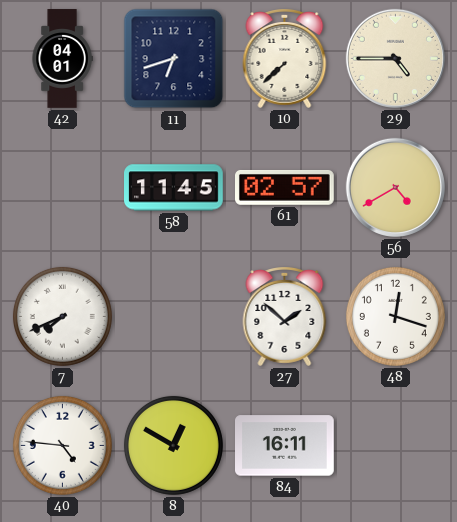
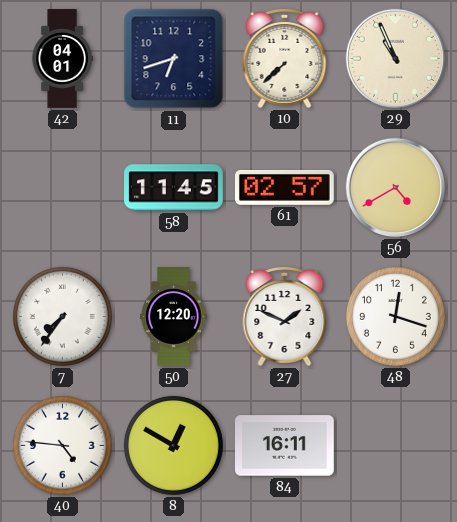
29: 4:45 -> 10:56 (395, 58)
7: 7:41 -> 7:36 (62, 316)
50: none -> 12:20 (174, 317)
27: 1:52 -> 1:49 (285, 317)
